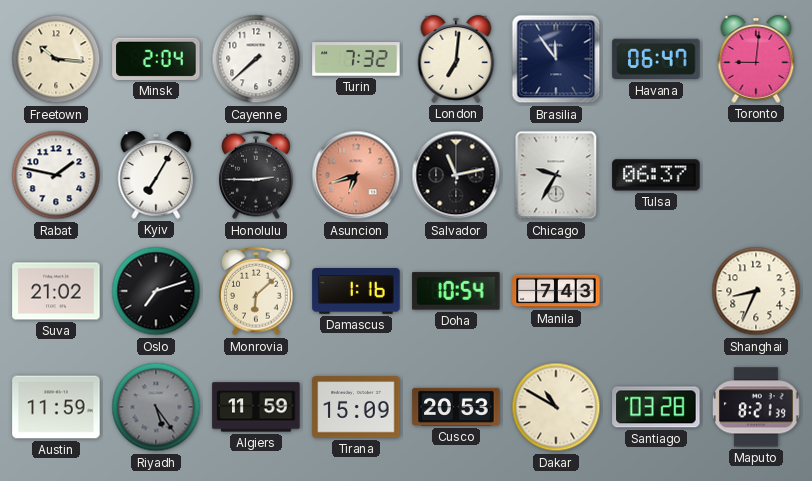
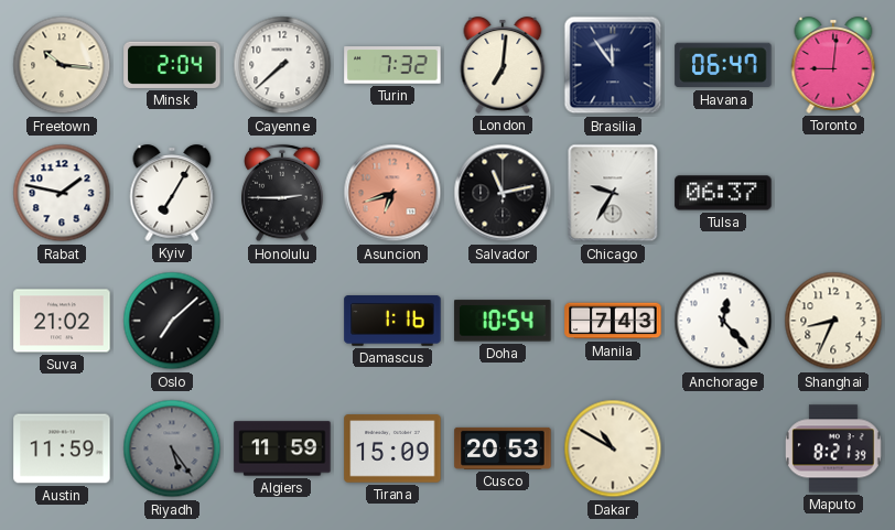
Oslo: 7:12 -> 7:08 (172, 321)
Monrovia: 6:08 -> none (256, 291)
Anchorage: none -> 12:23 (723, 321)
Santiago: 03:28 -> none (656, 407)
